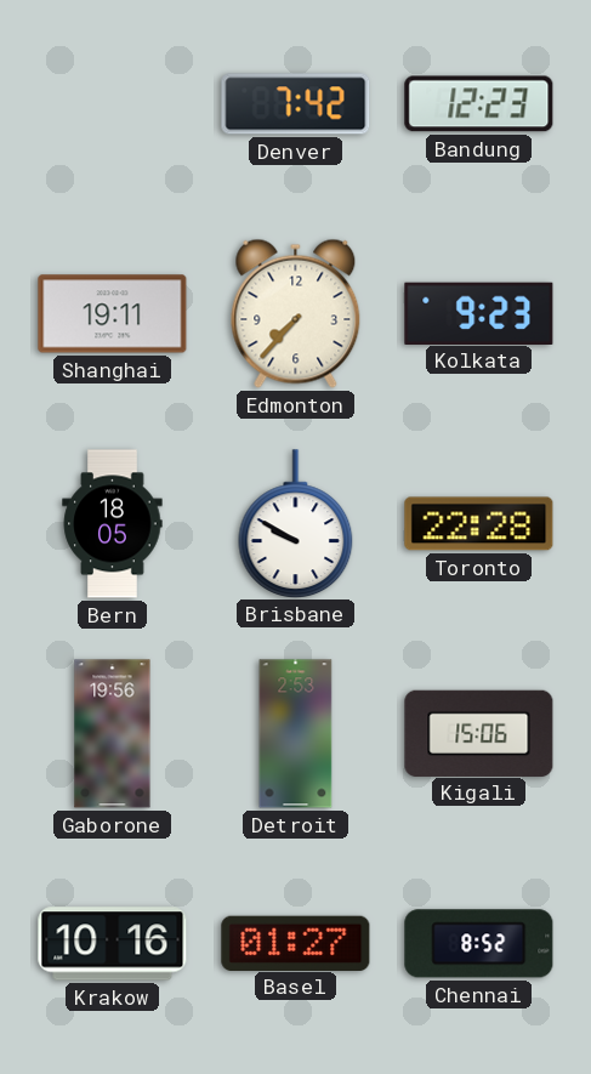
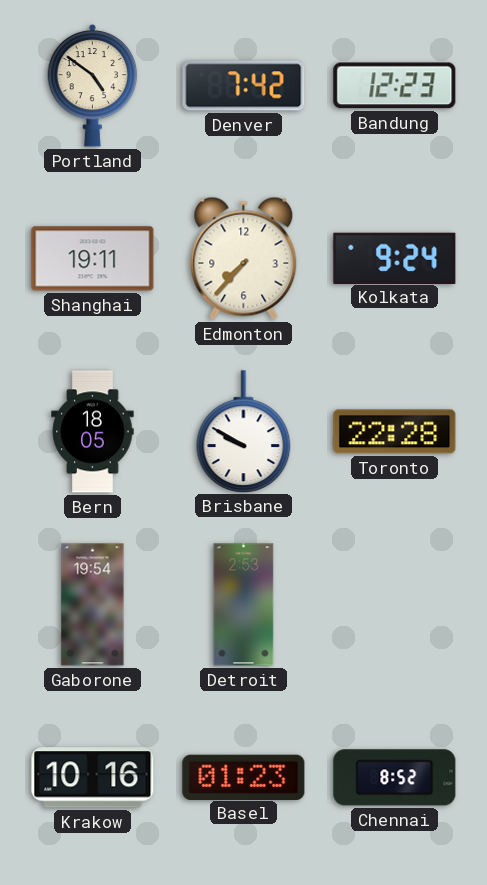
Portland: none -> 4:51 (93, 85)
Kolkata: 9:23 -> 9:24 (395, 258)
Gaborone: 19:56 -> 19:54 (93, 605)
Kigali: 15:06 -> none (479, 733)
Basel: 01:27 -> 01:23 (244, 777)
